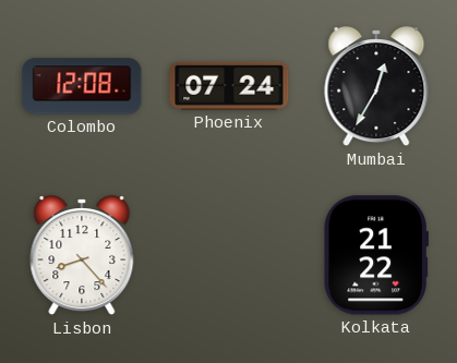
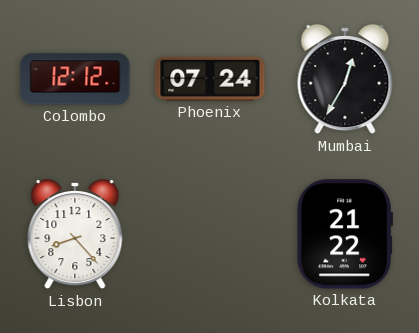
Colombo: 12:08 -> 12:12 (75, 79)
